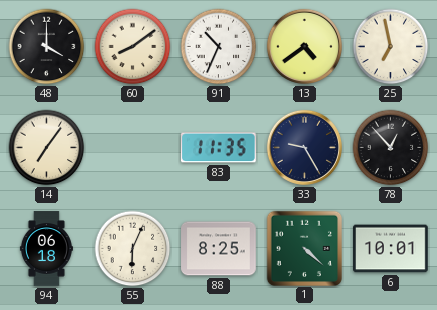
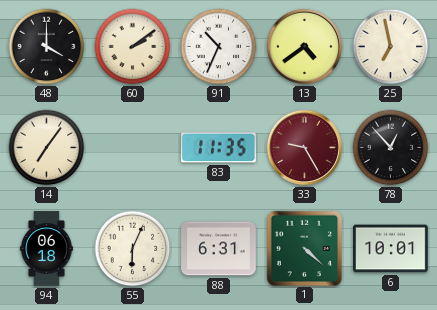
60: 8:09 -> 2:09 (133, 47)
33 dial: navy -> burgundy (304, 147)
88: 8:25 -> 6:31 (219, 249)
